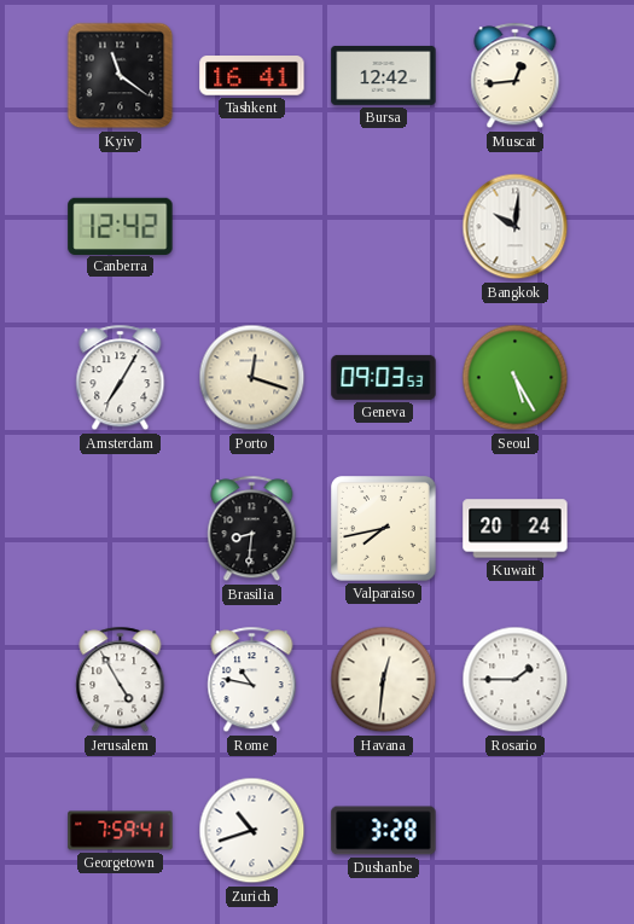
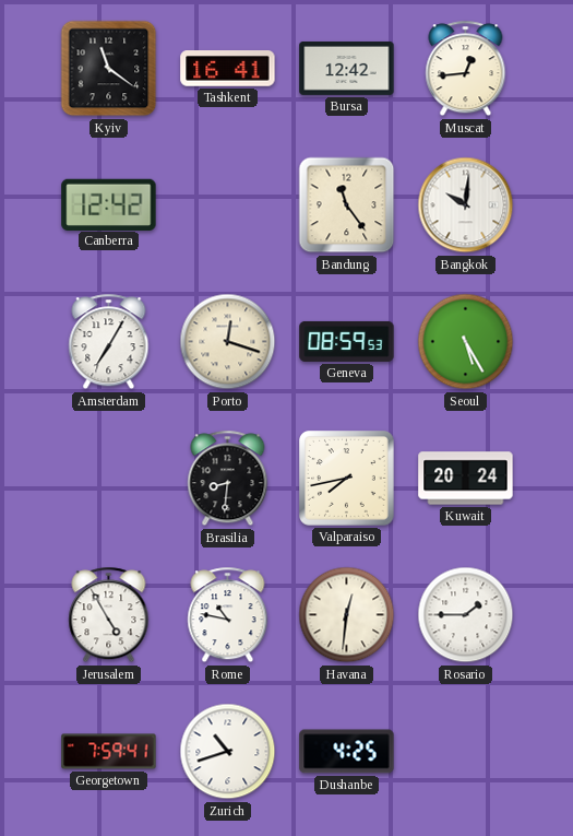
Bandung: none -> 11:24 (347, 205)
Geneva: 09:03 -> 08:59 (347, 341)
Dushanbe: 3:28 -> 4:25 (347, 752)
